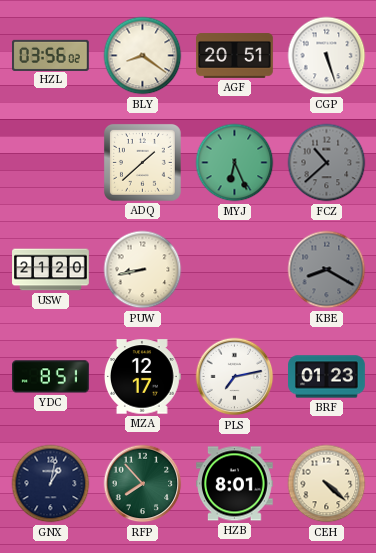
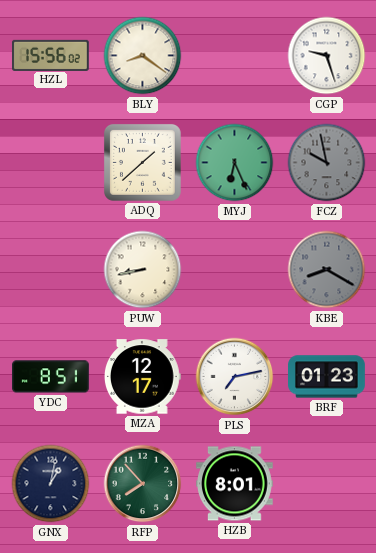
HZL: 03:56 -> 15:56 (51, 55)
AGF: 20:51 -> none (235, 56)
CGP: 5:27 -> 9:27 (327, 56)
FCZ: 10:38 -> 9:58 (327, 163)
USW: 21:20 -> none (51, 270)
CEH: 4:22 -> none (327, 484)
